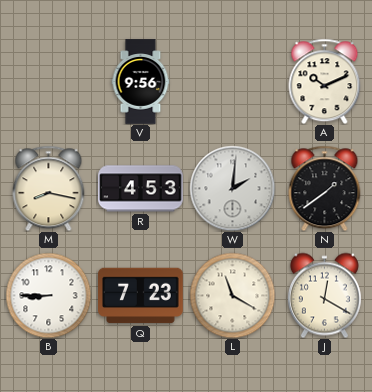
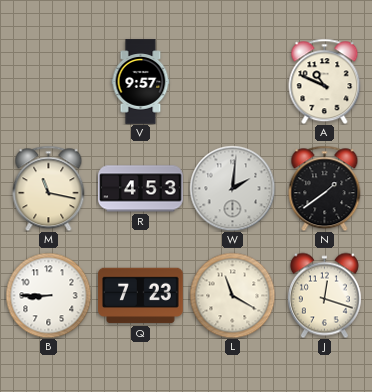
V: 9:56 -> 9:57 (141, 82)
A: 10:11 -> 10:49 (325, 81)
M: 8:17 -> 11:17 (49, 188)
J: 12:20 -> 12:18 (324, 295)
